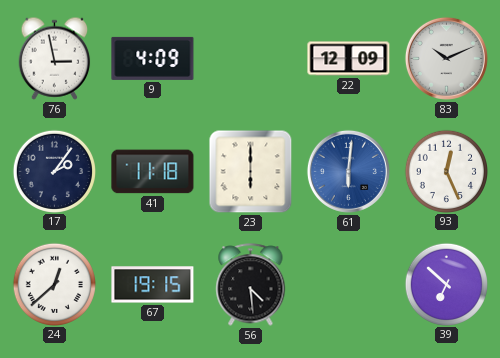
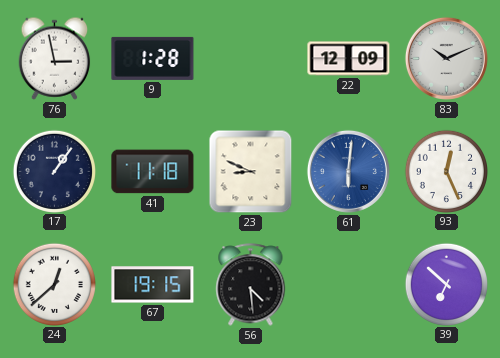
9: 4:09 -> 1:28 (153, 58)
17: 2:06 -> 1:06 (54, 171)
23: 6:00 -> 8:49 (251, 172)
